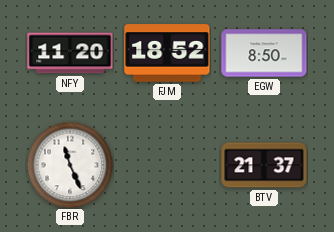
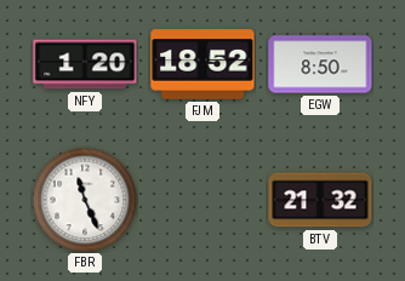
NFY: 11:20 -> 1:20 (85, 64)
BTV: 21:37 -> 21:32 (320, 200)
